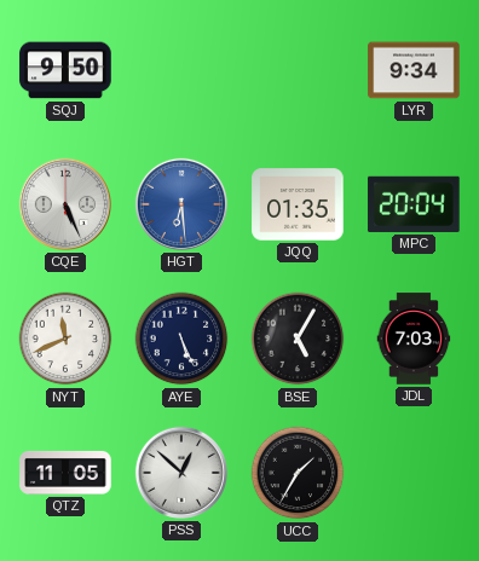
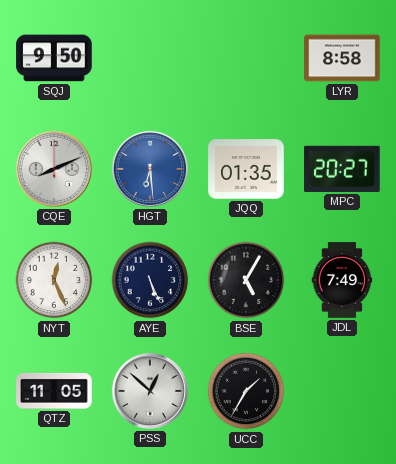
LYR: 9:34 -> 8:58 (342, 58)
CQE: 5:26 -> 8:11 (54, 169)
MPC: 20:04 -> 20:27 (342, 169)
NYT: 11:41 -> 12:26 (54, 280)
JDL: 7:03 -> 7:49 (342, 280)
